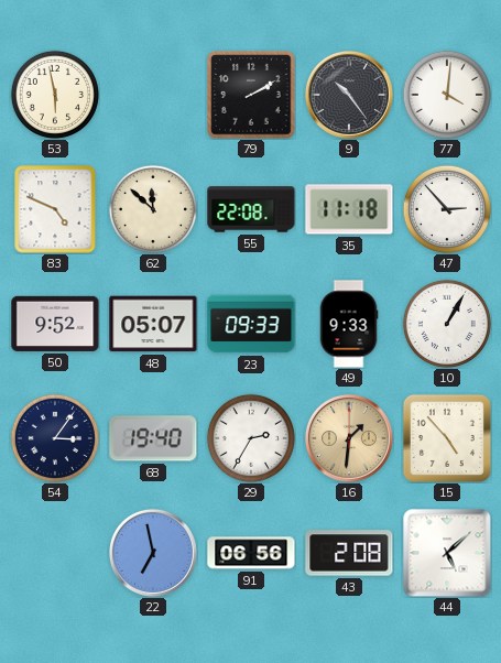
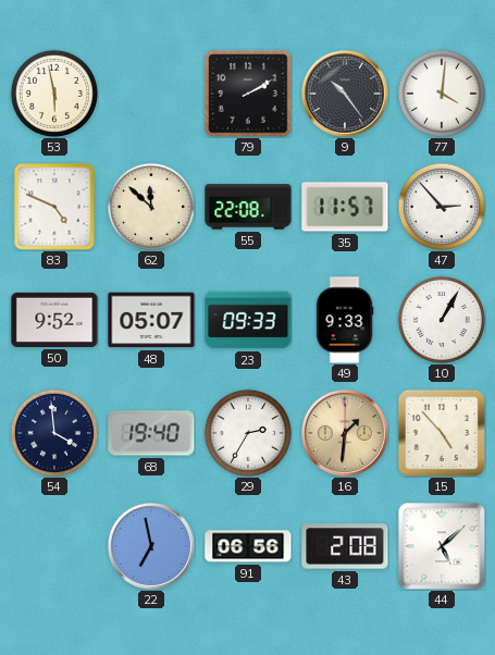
35: 11:18 -> 11:57 (345, 207)
54: 3:06 -> 3:59 (54, 433)
